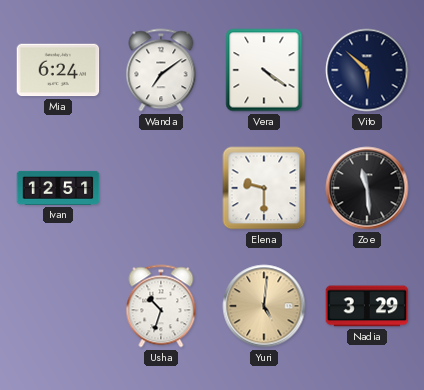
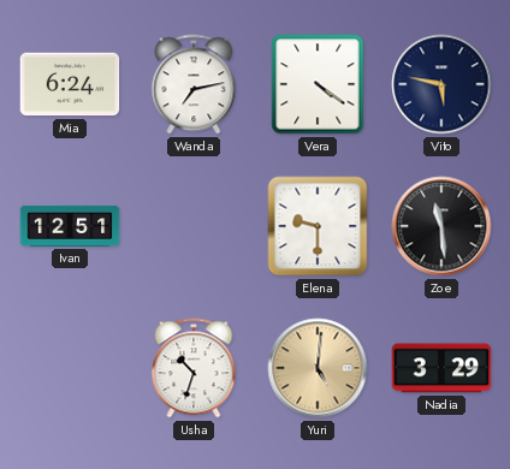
Wanda: 7:09 -> 7:13 (194, 84)
Vito: 5:52 -> 5:47 (441, 84)
